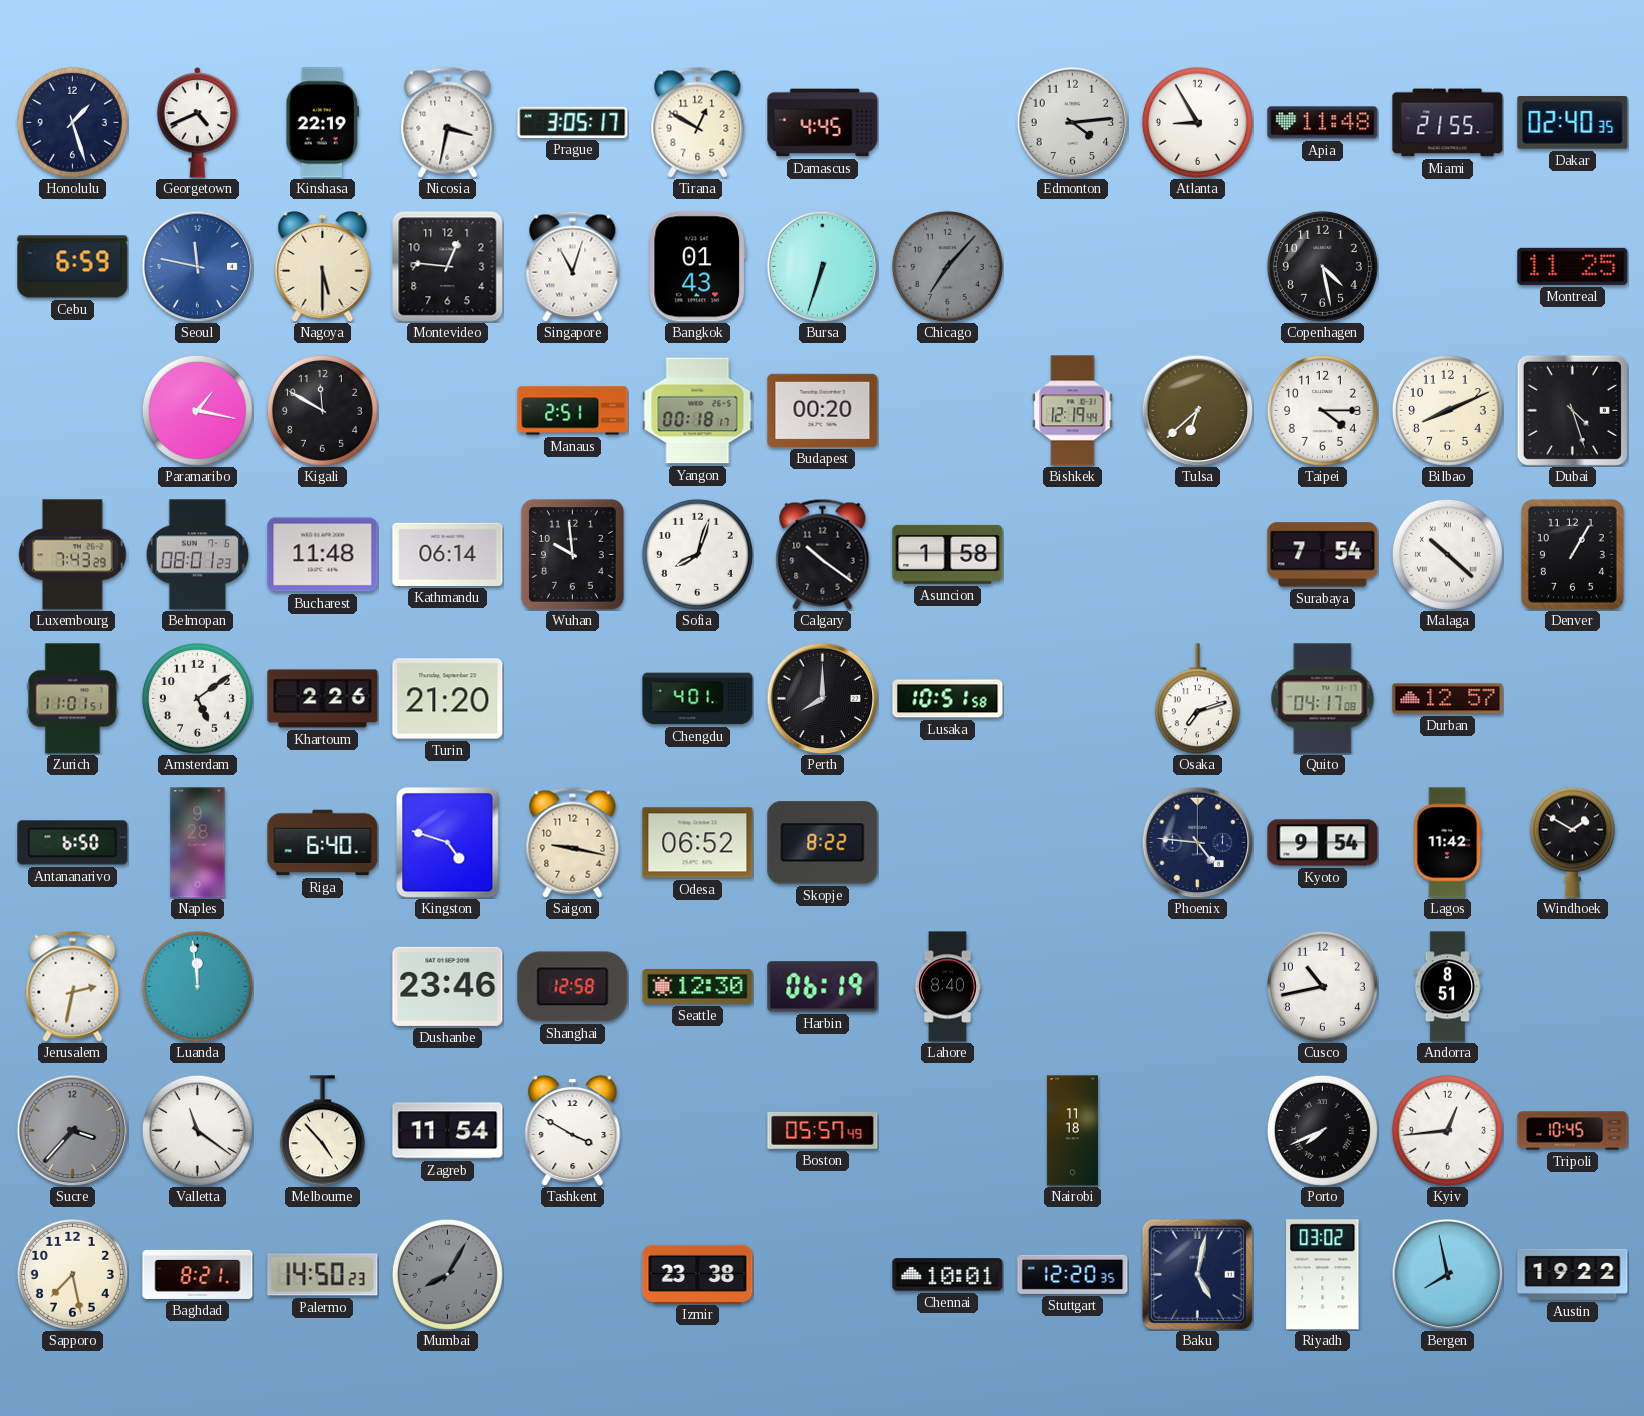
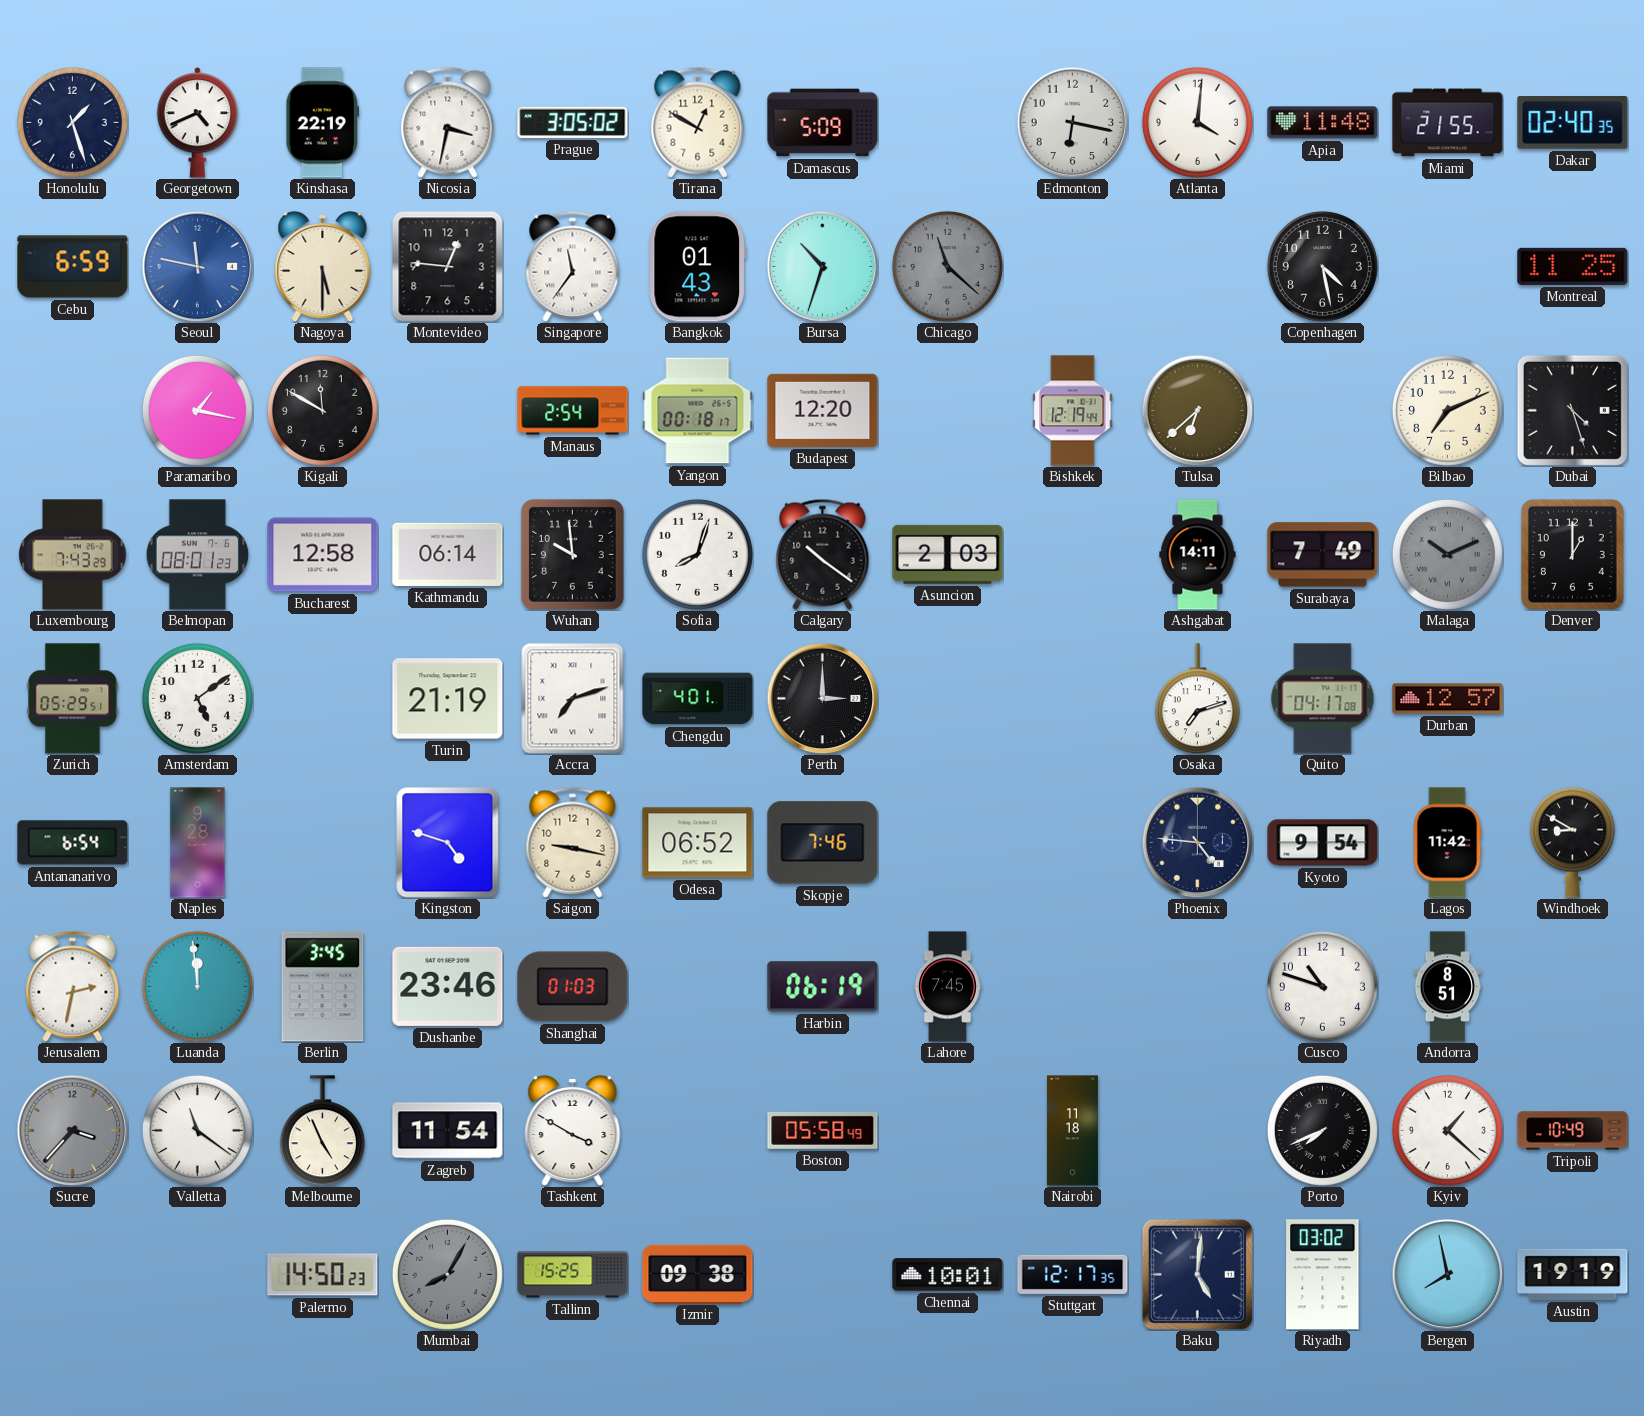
Prague: 3:05:17 -> 3:05:02 (573, 122)
Damascus: 4:45 -> 5:09 (823, 123)
Edmonton: 4:14 -> 6:17 (1072, 122)
Atlanta: 8:55 -> 4:01 (1197, 122)
Singapore: 11:03 -> 11:36 (573, 266)
Bursa: 6:33 -> 10:33 (822, 266)
Chicago: 7:07 -> 11:22 (947, 266)
Manaus: 2:51 -> 2:54 (573, 411)
Budapest: 00:20 -> 12:20 (823, 410)
Taipei: 4:15 -> none (1322, 410)
Bilbao: 8:11 -> 7:11 (1447, 410)
Bucharest: 11:48 -> 12:58 (323, 555)
Asuncion: 1:58 -> 2:03 (948, 554)
Ashgabat: none -> 14:11 (1198, 555)
Surabaya: 7:54 -> 7:49 (1323, 555)
Malaga: 10:22 -> 10:11 (1447, 554)
Malaga dial: white -> grey (1447, 554)
Denver: 1:05 -> 1:00 (1572, 554)
Zurich: 11:01 -> 05:29 (73, 699)
Khartoum: 2:26 -> none (323, 699)
Turin: 21:20 -> 21:19 (448, 699)
Accra: none -> 7:12 (573, 699)
Perth: 8:00 -> 3:00 (822, 698)
Lusaka: 10:51 -> none (948, 699)
Antananarivo: 6:50 -> 6:54 (73, 843)
Riga: 6:40 -> none (323, 843)
Skopje: 8:22 -> 7:46 (823, 843)
Windhoek: 1:50 -> 8:50 (1572, 842)
Berlin: none -> 3:45 (323, 987)
Shanghai: 12:58 -> 01:03 (573, 987)
Seattle: 12:30 -> none (698, 986)
Lahore: 8:40 -> 7:45 (947, 987)
Cusco: 10:43 -> 10:48 (1322, 986)
Melbourne: 4:53 -> 4:56 (322, 1131)
Boston: 05:57 -> 05:58 (823, 1130)
Kyiv: 12:44 -> 1:22 (1447, 1130)
Tripoli: 10:45 -> 10:49 (1573, 1131)
Sapporo: 7:28 -> none (72, 1274)
Baghdad: 8:21 -> none (198, 1274)
Tallinn: none -> 15:25 (573, 1275)
Izmir: 23:38 -> 09:38 (698, 1274)
Stuttgart: 12:20 -> 12:17 (1073, 1274)
Baku: 5:02 -> 5:01 (1197, 1274)
Austin: 19:22 -> 19:19 (1573, 1274)
